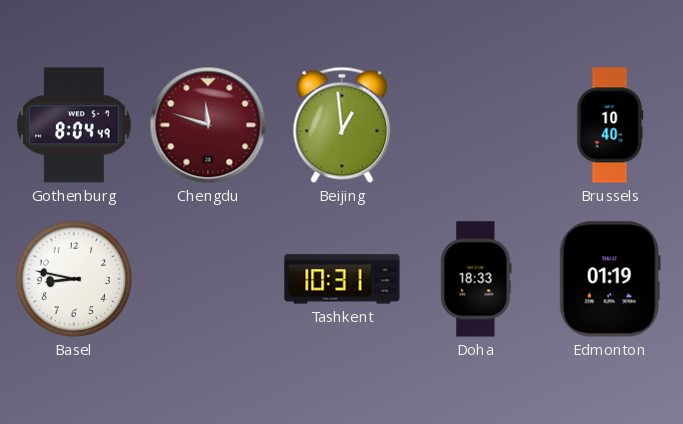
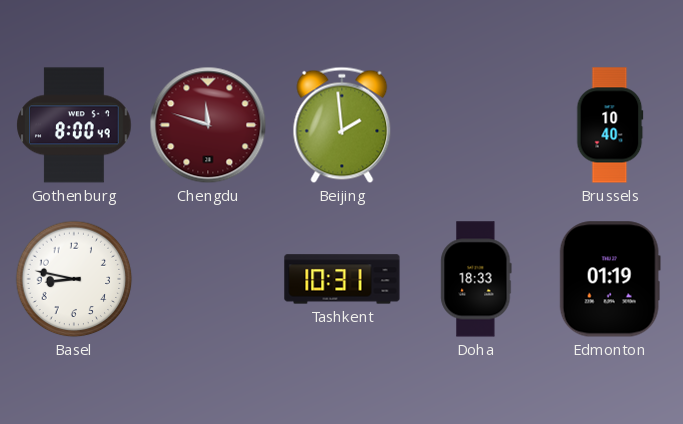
Gothenburg: 8:04 -> 8:00 (74, 125)
Beijing: 12:59 -> 1:59 (342, 125)
